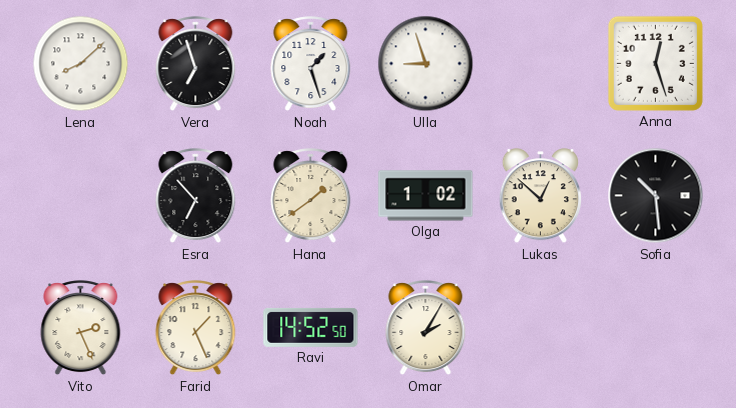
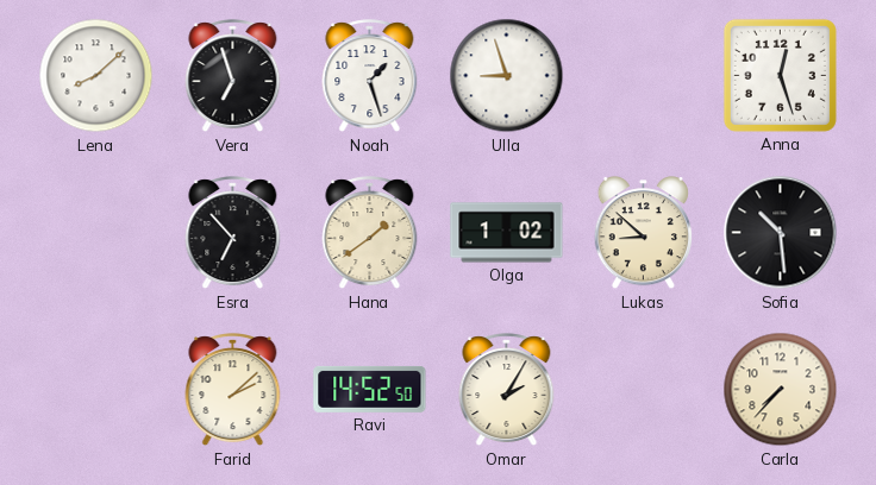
Lukas: 12:52 -> 8:52 (643, 234)
Vito: 2:26 -> none (81, 328)
Farid: 1:26 -> 2:08 (233, 390)
Carla: none -> 7:37 (781, 390)
